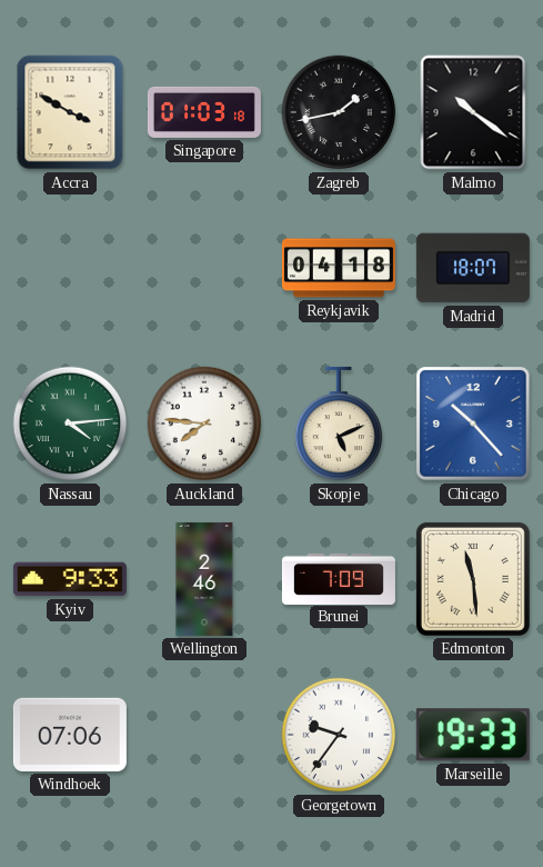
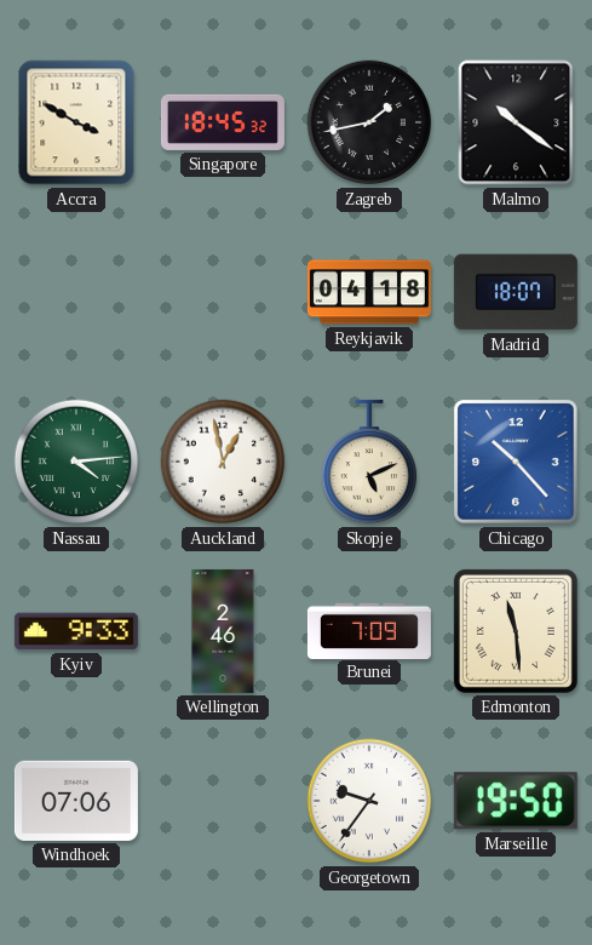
Singapore: 01:03 -> 18:45 (223, 122)
Auckland: 7:46 -> 12:58 (223, 462)
Marseille: 19:33 -> 19:50 (516, 801)
